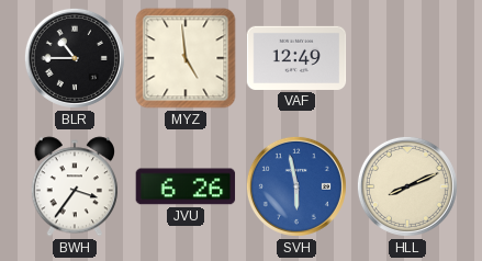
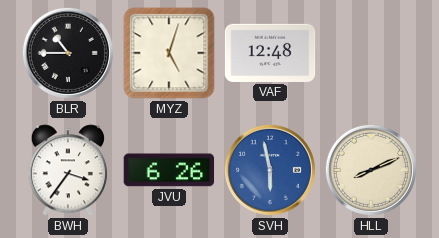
MYZ: 4:59 -> 5:03 (169, 53)
VAF: 12:49 -> 12:48 (270, 53)
